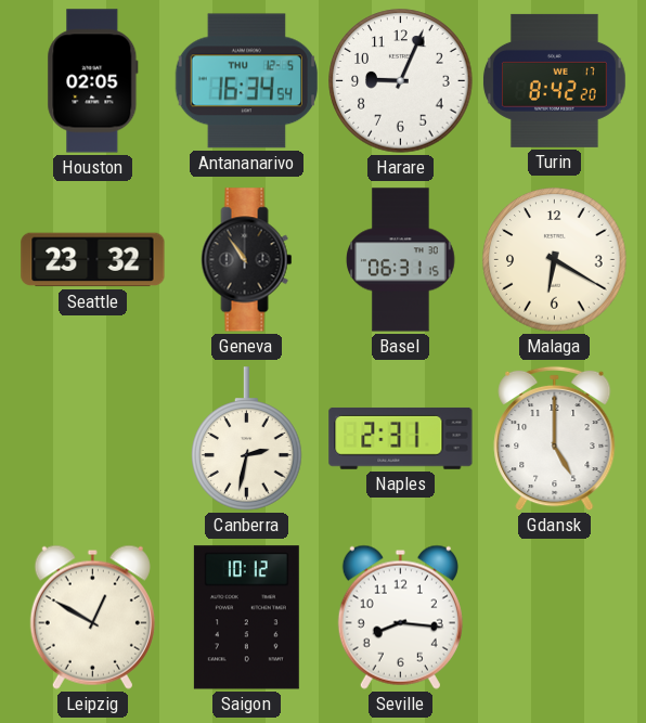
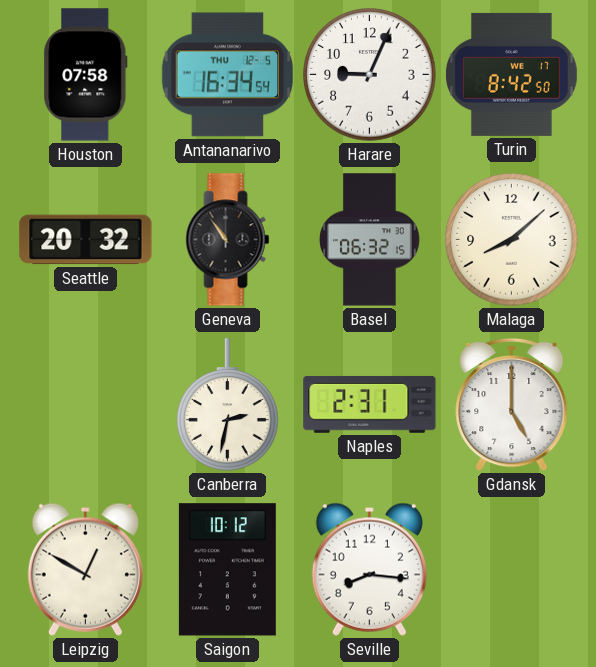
Houston: 02:05 -> 07:58 (86, 75)
Turin: 8:42:20 -> 8:42:50 (511, 74)
Seattle: 23:32 -> 20:32 (86, 240)
Basel: 06:31 -> 06:32 (370, 240)
Malaga: 6:20 -> 8:08 (512, 240)
